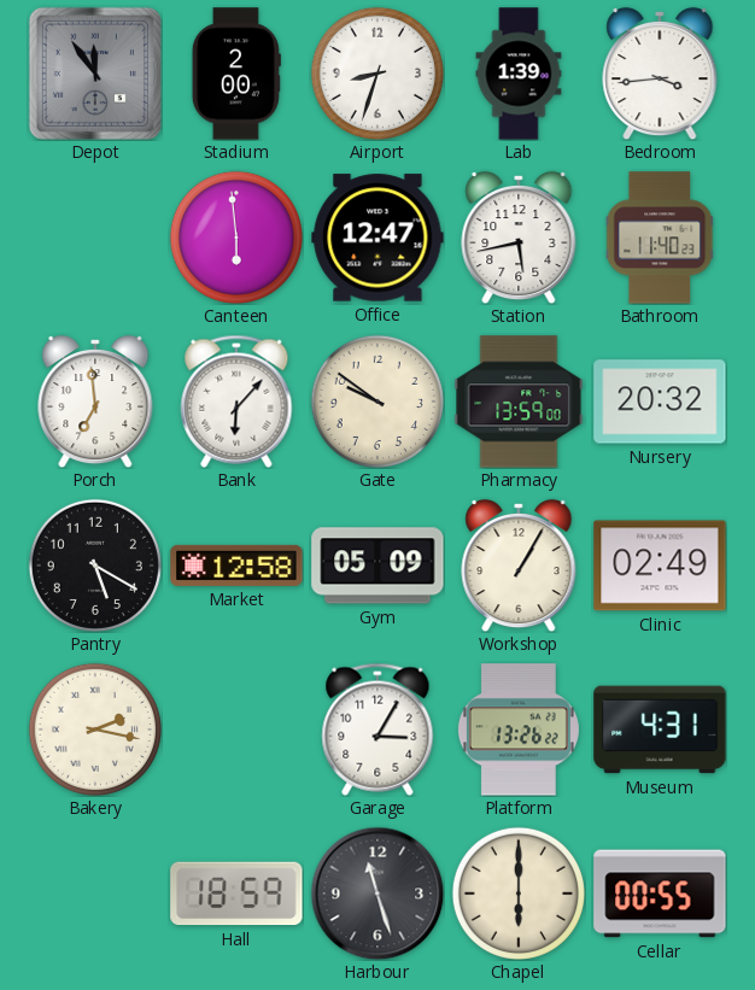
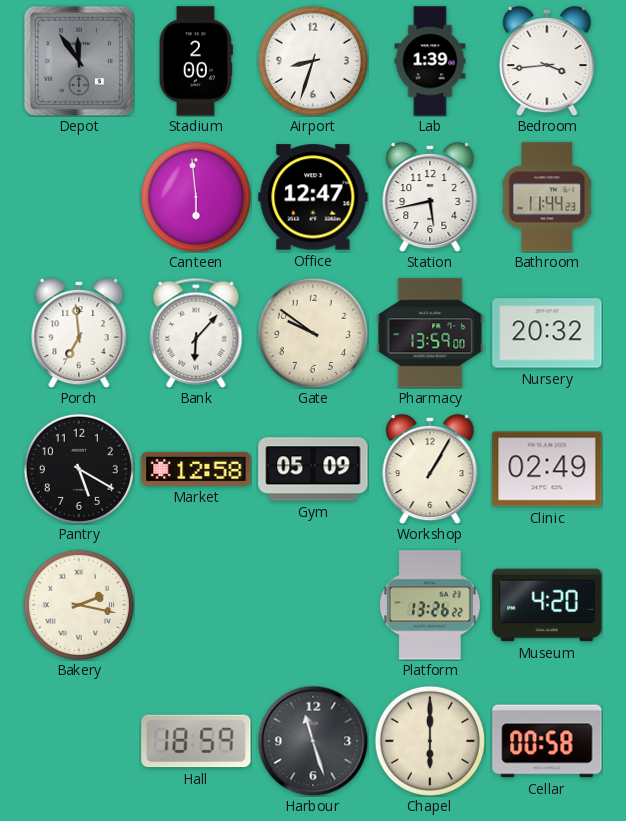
Bathroom: 11:40 -> 11:44 (547, 197)
Garage: 3:05 -> none (377, 730)
Museum: 4:31 -> 4:20 (547, 605)
Cellar: 00:55 -> 00:58 (547, 741)
